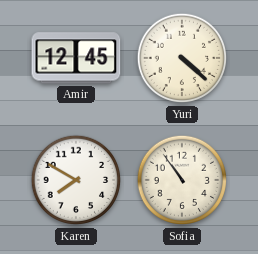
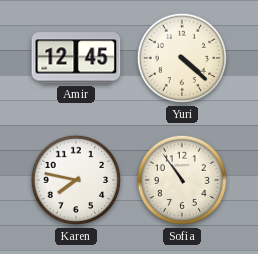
Karen: 7:50 -> 7:47 (76, 180)
